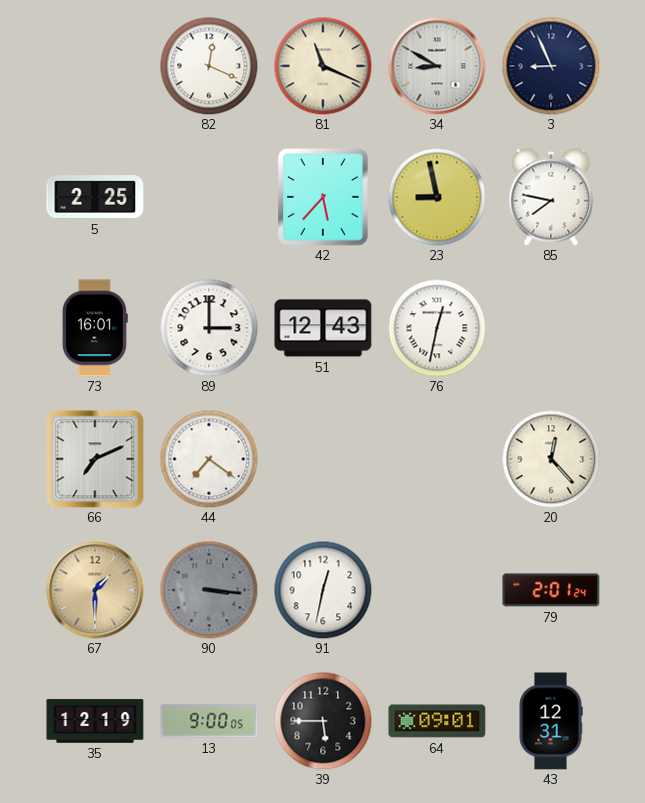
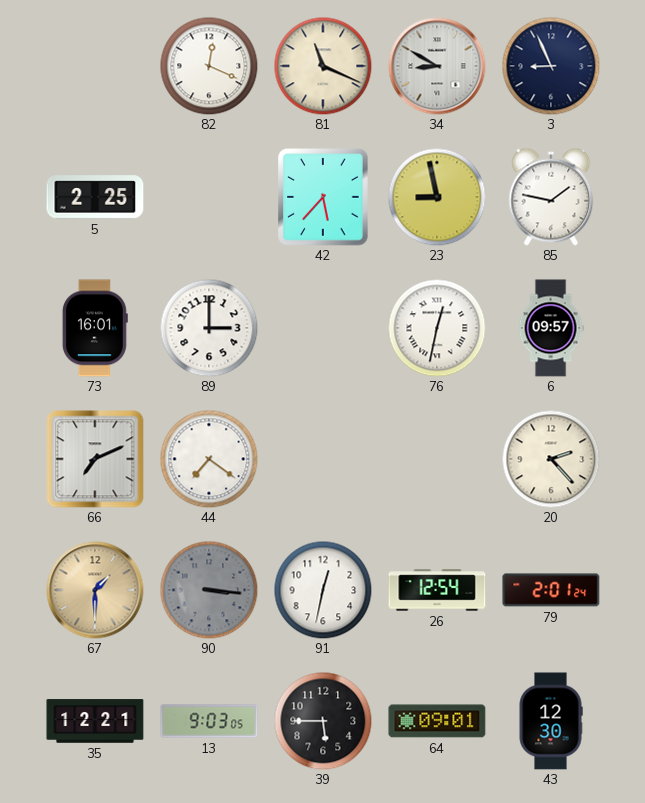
85: 7:47 -> 1:47 (551, 197)
51: 12:43 -> none (323, 328)
6: none -> 09:57 (551, 328)
20: 12:23 -> 2:23 (551, 459)
26: none -> 12:54 (437, 590)
35: 12:19 -> 12:21 (95, 721)
13: 9:00 -> 9:03 (209, 721)
43: 12:31 -> 12:30 (551, 721)
